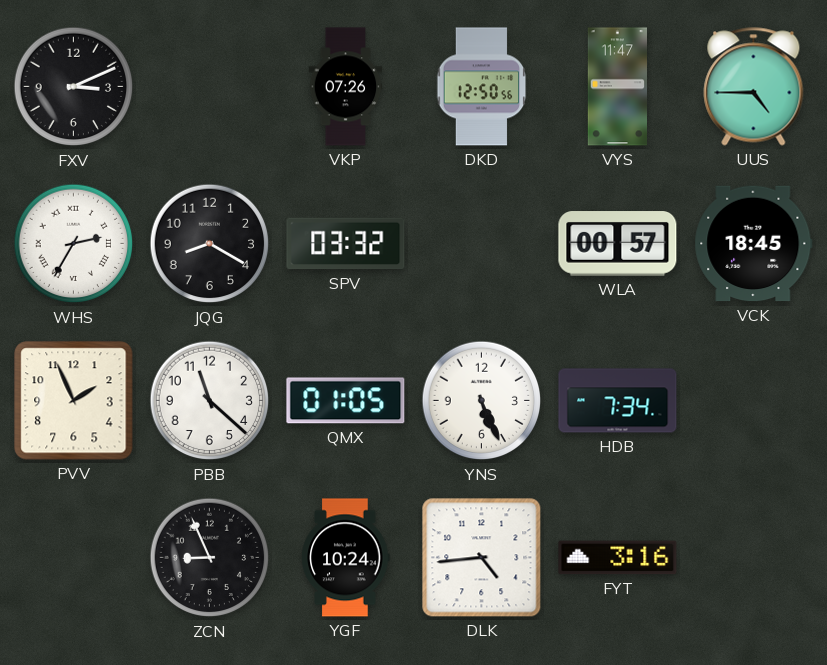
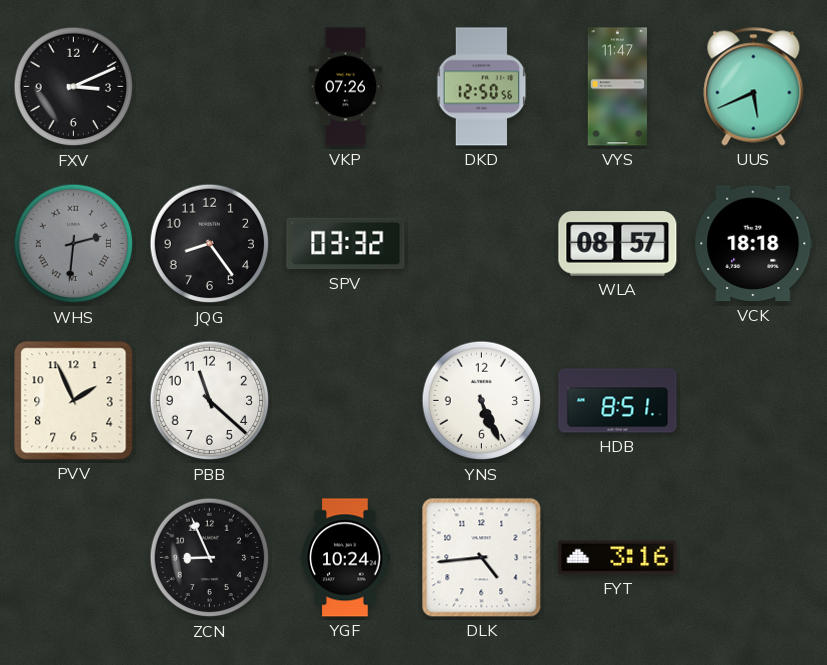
UUS: 4:45 -> 5:41 (754, 87)
WHS: 2:35 -> 2:31 (74, 244)
WHS dial: white -> grey (74, 244)
JQG: 8:20 -> 8:24 (210, 244)
WLA: 00:57 -> 08:57 (618, 244)
VCK: 18:45 -> 18:18 (754, 244)
QMX: 01:05 -> none (346, 401)
HDB: 7:34 -> 8:51 (618, 401)
